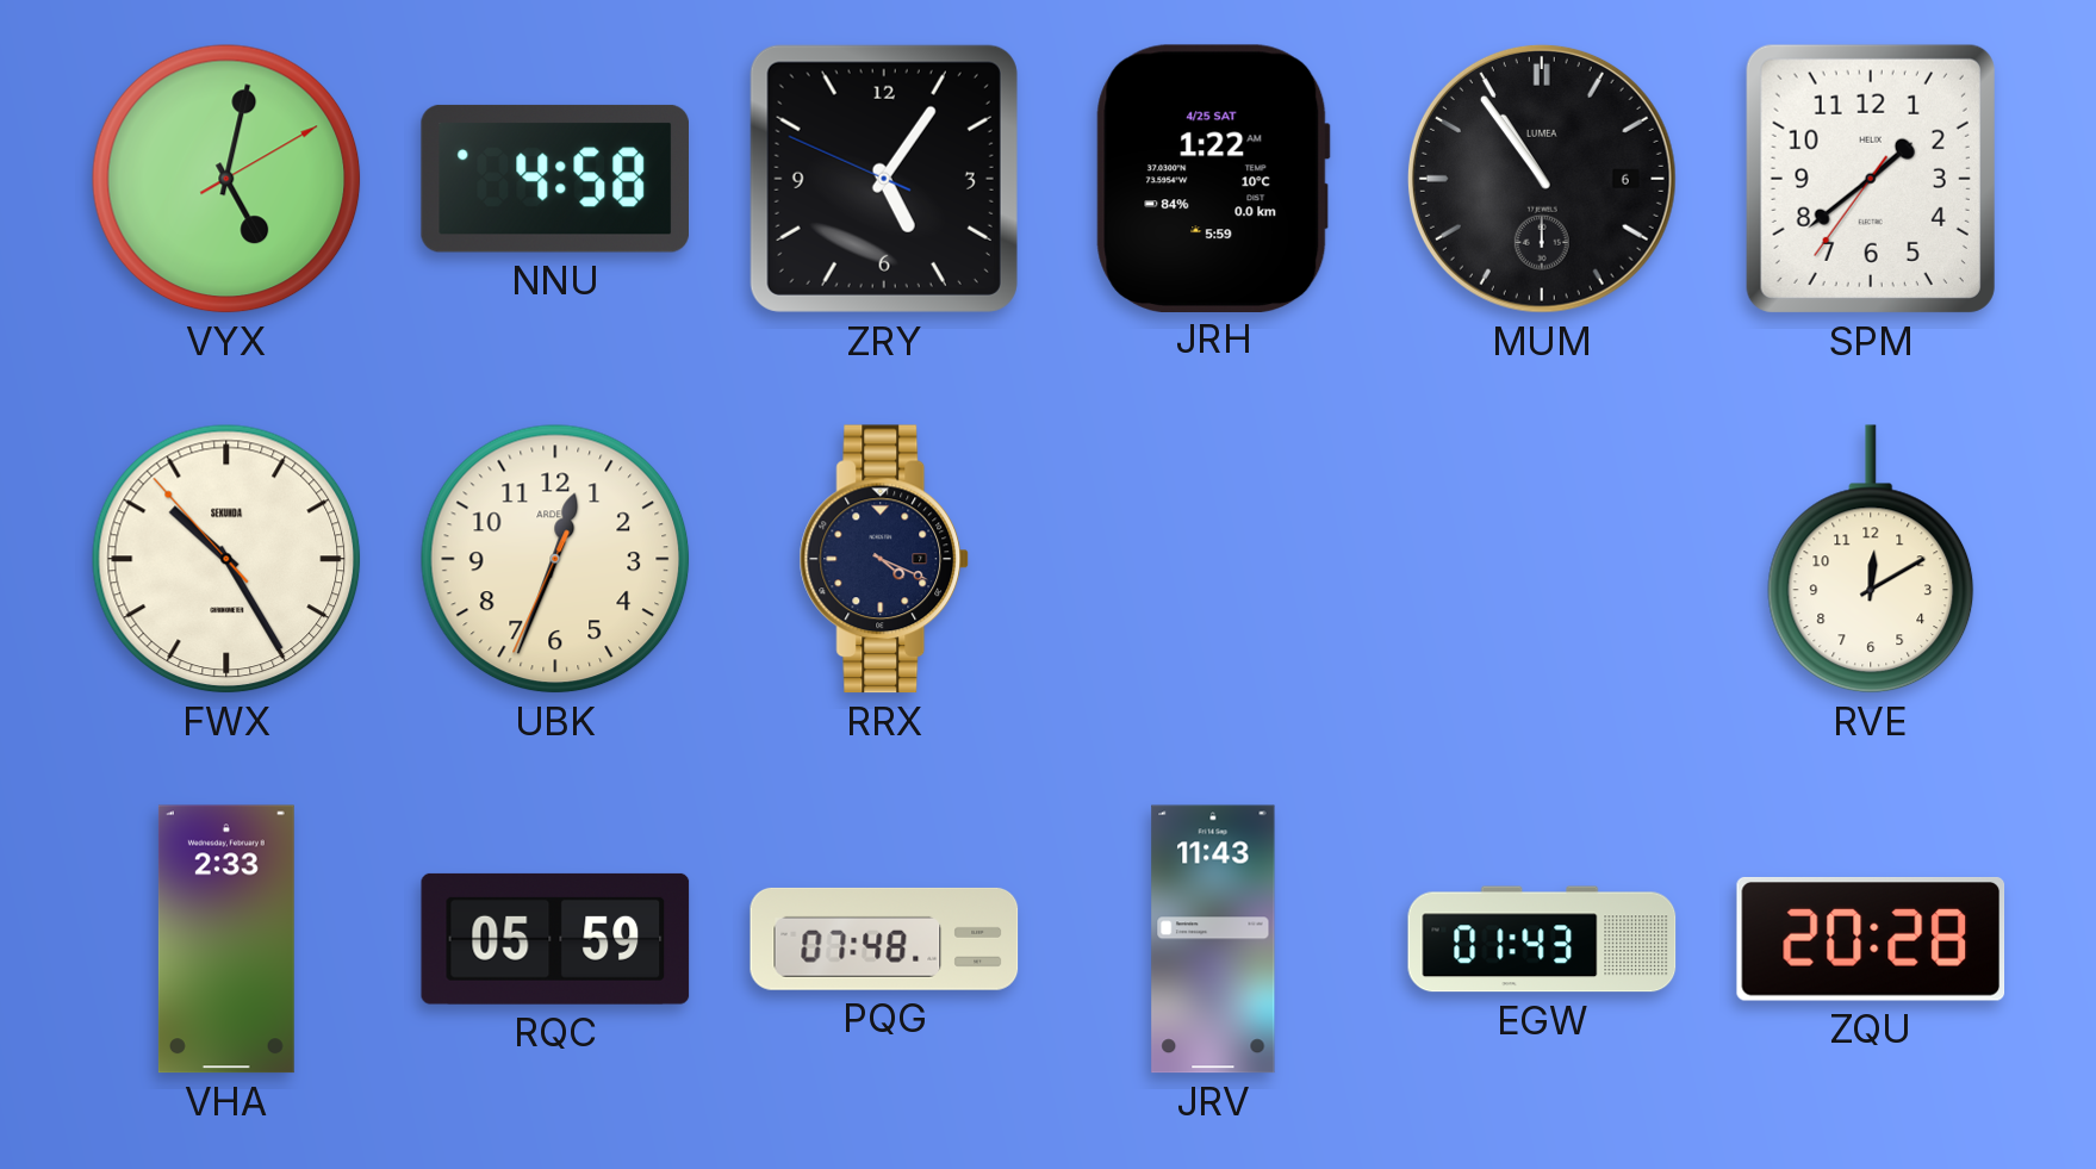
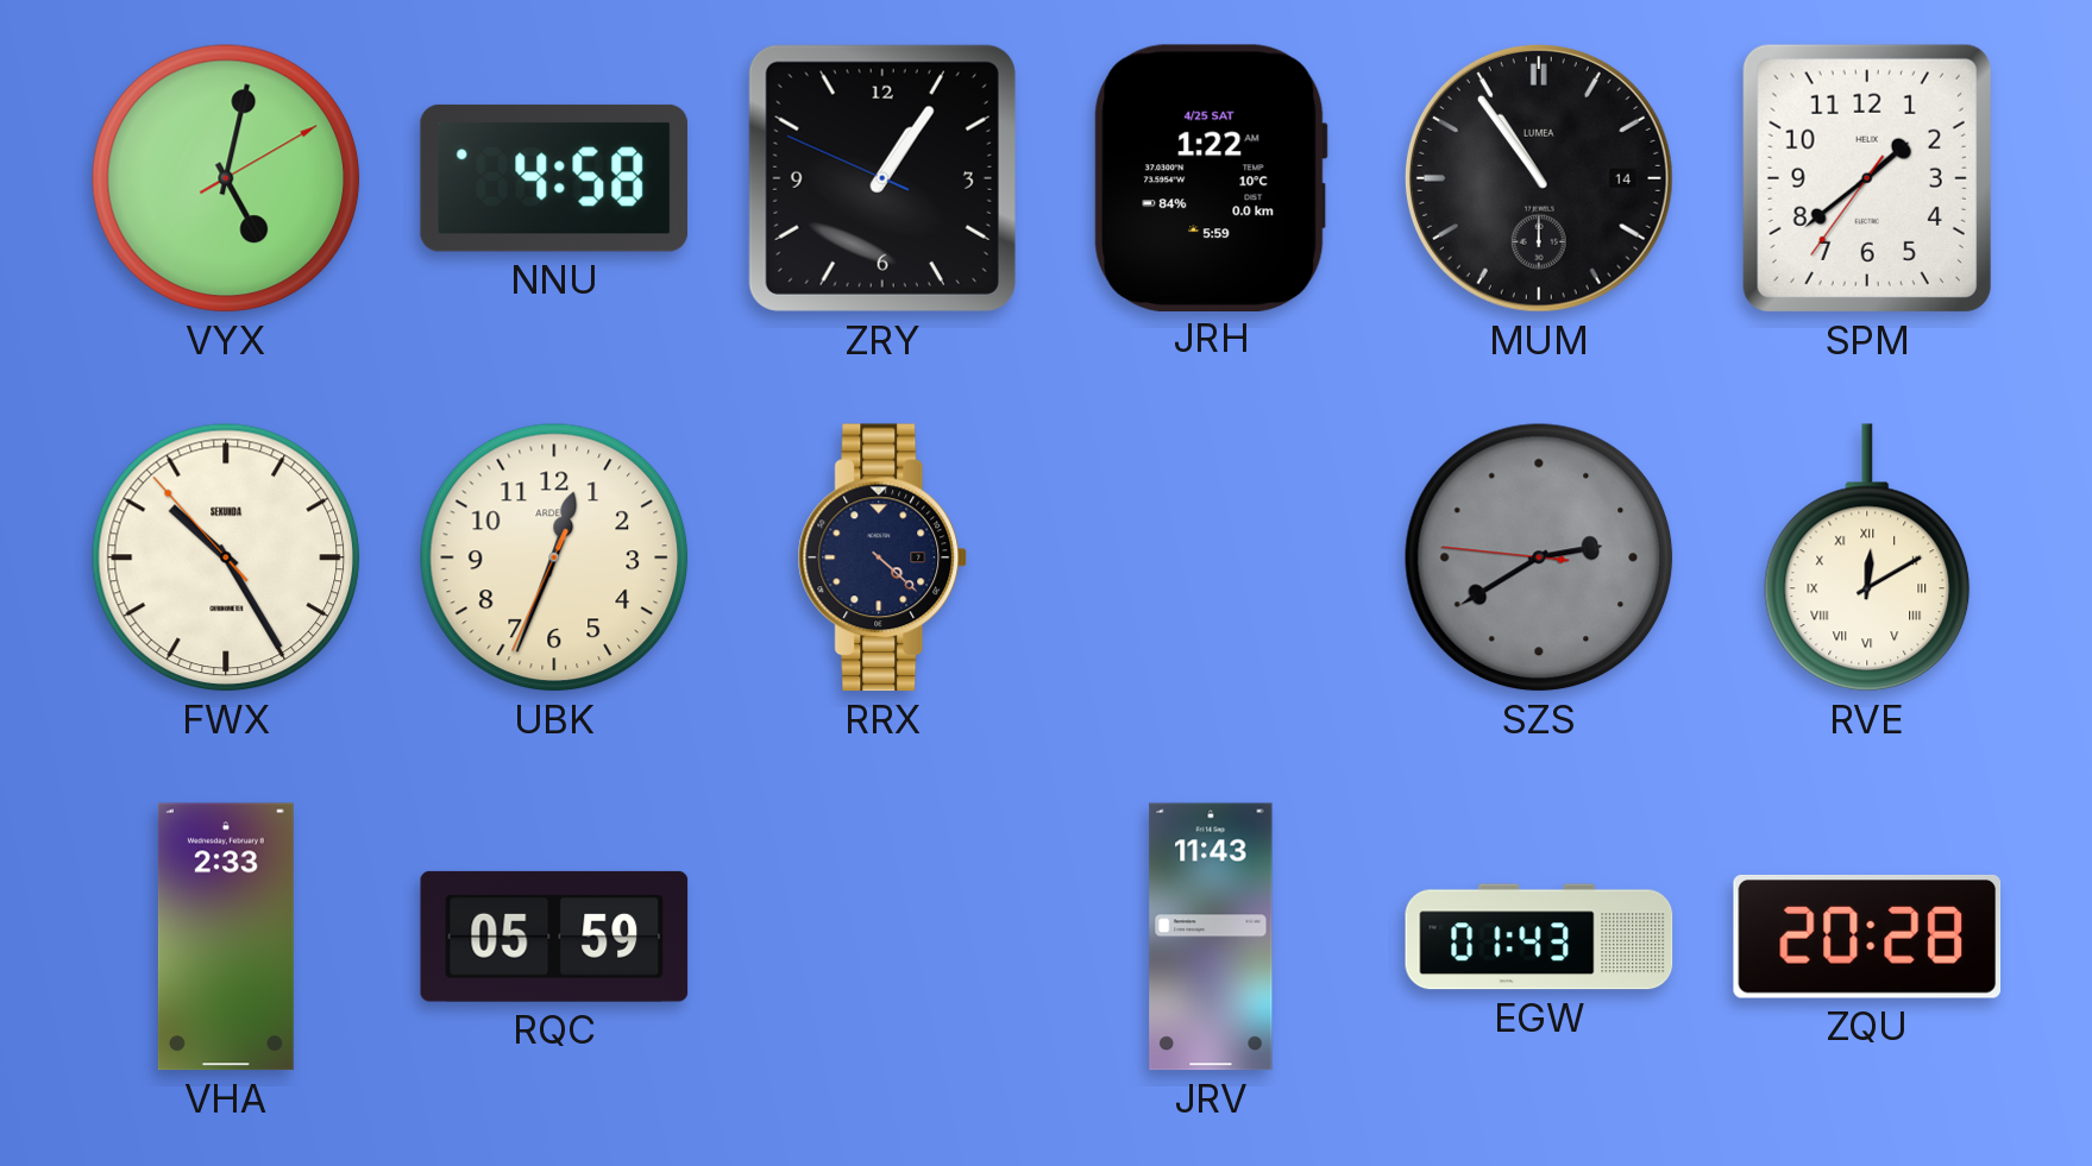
ZRY: 5:05 -> 1:05 (882, 178)
MUM date: 6 -> 14 (1539, 178)
RRX: 4:19 -> 4:22 (882, 557)
SZS: none -> 2:39 (1539, 557)
RVE numerals: Arabic -> Roman (1867, 557)
PQG: 07:48 -> none (884, 939)
